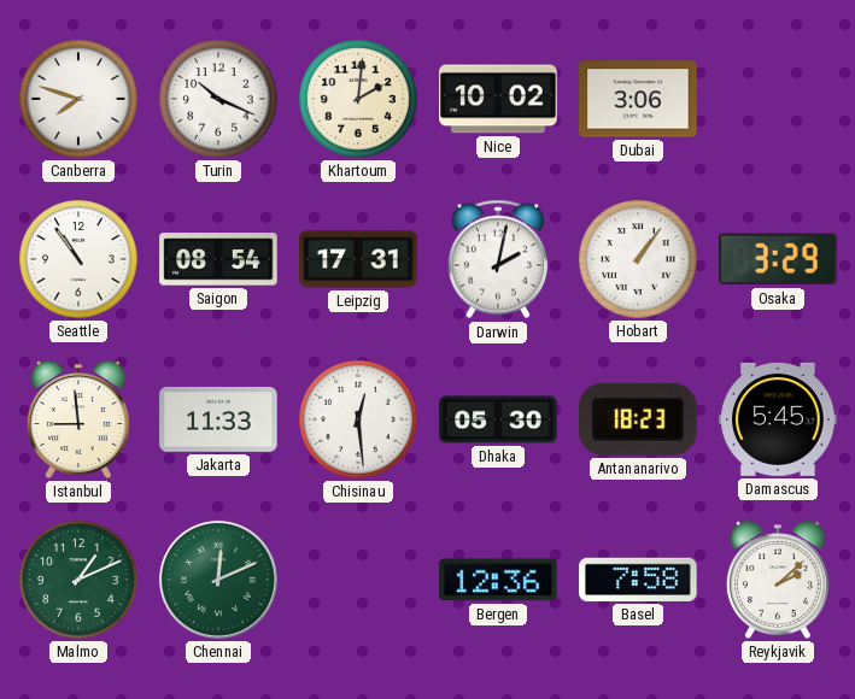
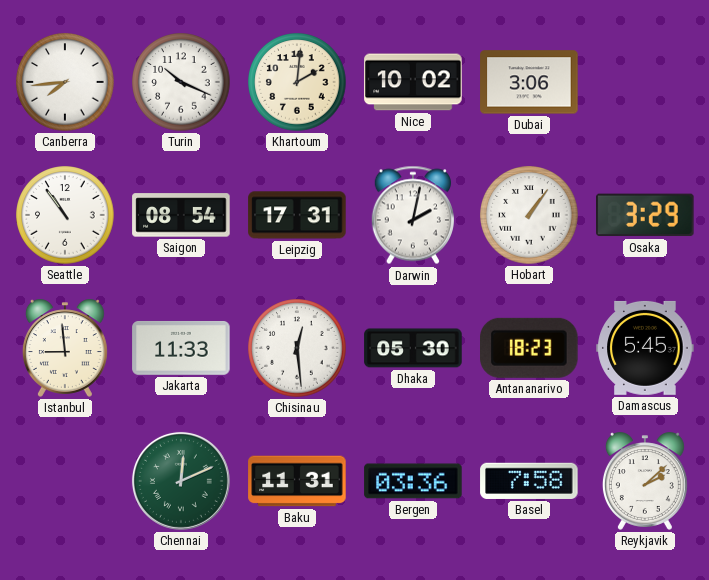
Canberra: 7:48 -> 7:44 (65, 82)
Malmo: 1:11 -> none (78, 580)
Baku: none -> 11:31 (297, 481)
Bergen: 12:36 -> 03:36 (413, 481)
